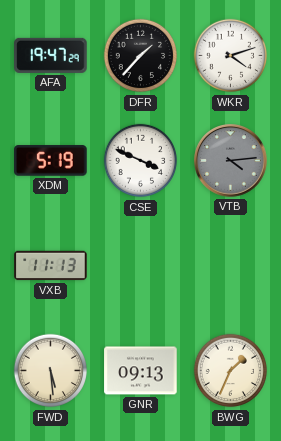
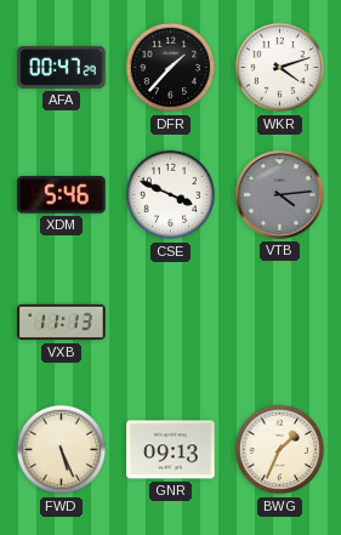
AFA: 19:47 -> 00:47 (62, 67)
XDM: 5:19 -> 5:46 (62, 195)
FWD: 5:29 -> 5:26 (62, 450)
